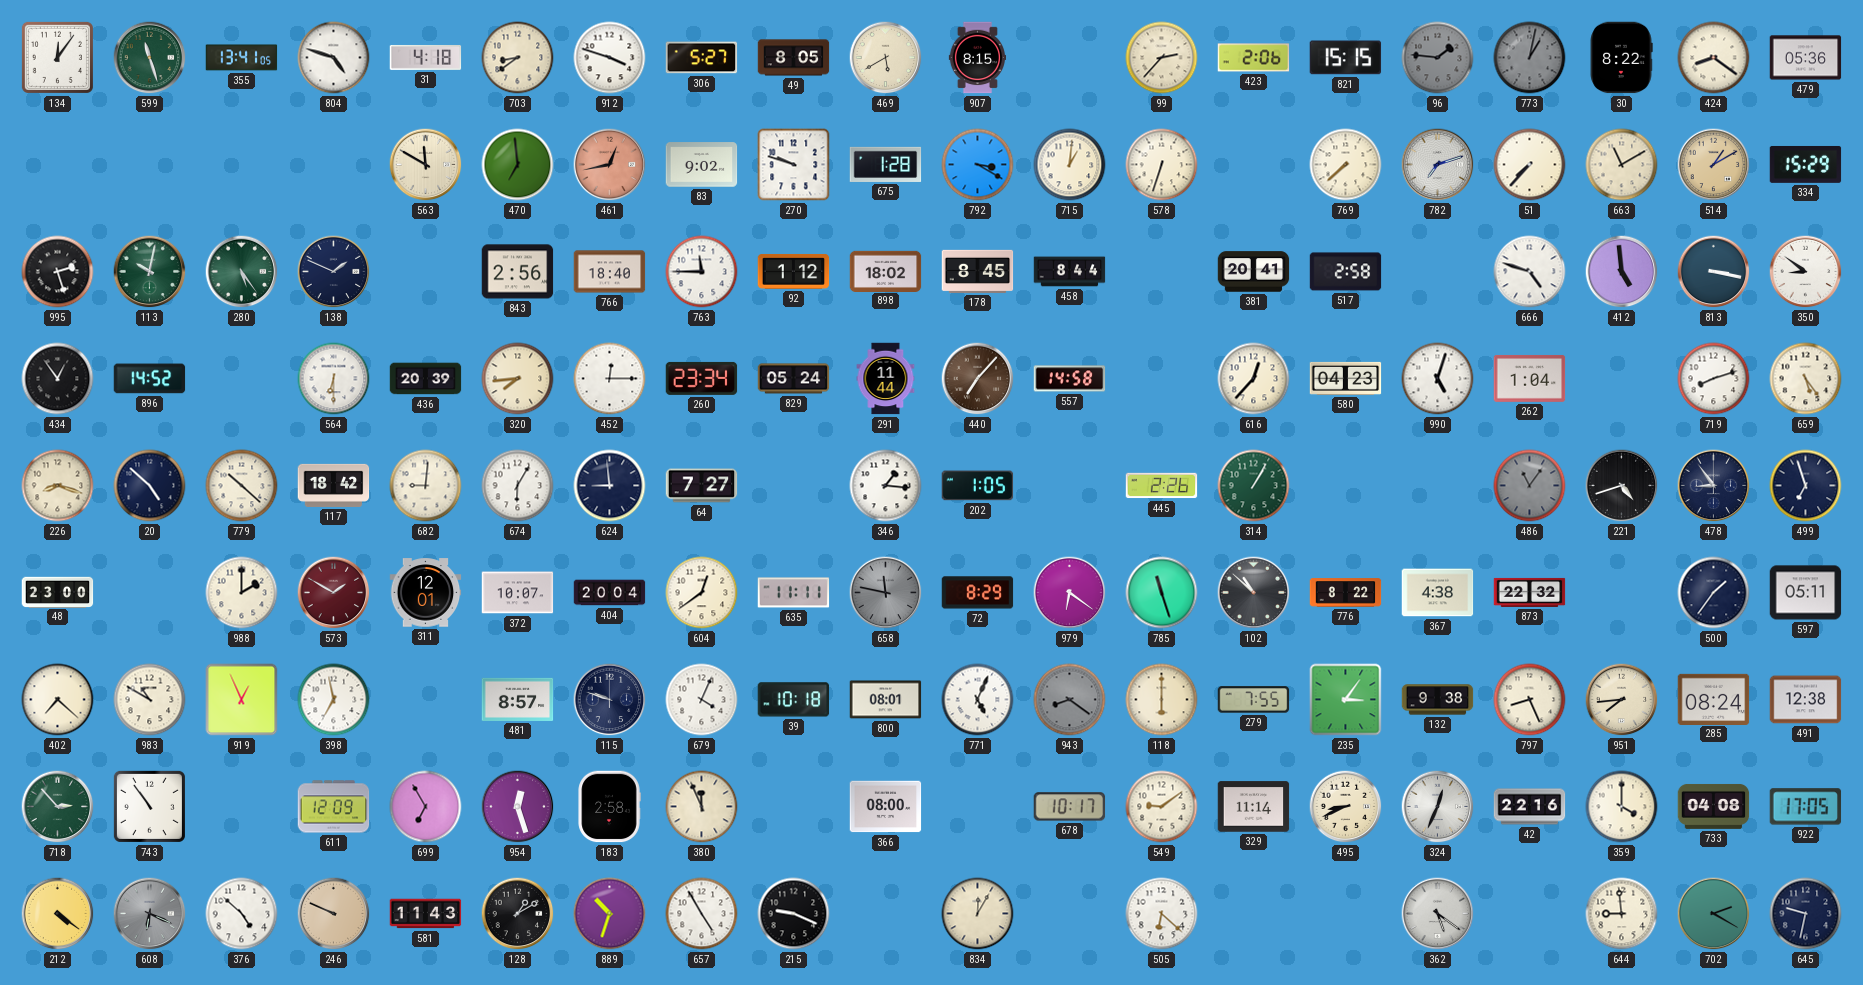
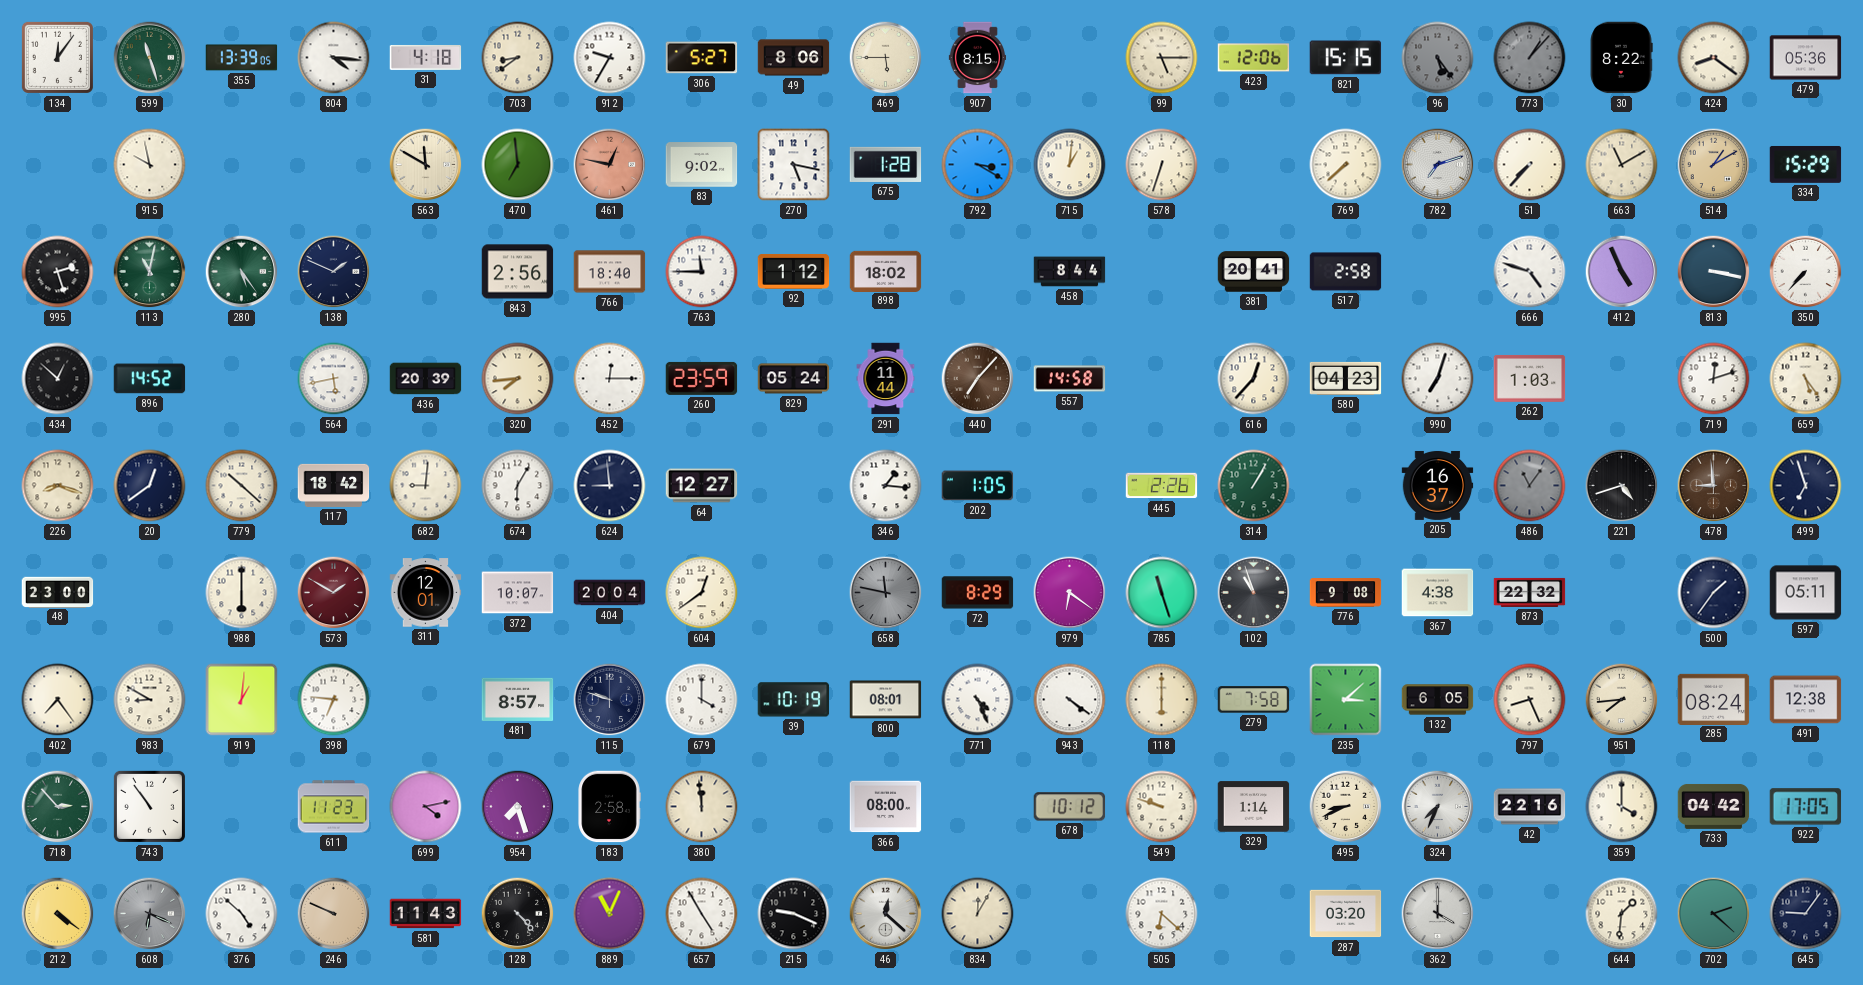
355: 13:41 -> 13:39 (242, 58)
804: 4:48 -> 4:16 (334, 58)
912: 3:48 -> 9:35 (610, 58)
49: 8:05 -> 8:06 (794, 58)
469: 5:40 -> 5:45 (886, 58)
99: 2:37 -> 5:15 (1162, 58)
423: 2:06 -> 12:06 (1254, 58)
96: 1:46 -> 5:24 (1438, 58)
773: 1:02 -> 1:07 (1530, 58)
915: none -> 9:58 (150, 165)
461: 12:43 -> 12:47 (610, 165)
270: 9:48 -> 5:17 (794, 165)
113: 10:02 -> 11:02 (150, 272)
178: 8:45 -> none (978, 271)
412: 4:59 -> 4:56 (1622, 272)
350: 8:51 -> 7:37 (1806, 272)
434: 12:54 -> 12:52 (58, 379)
564: 6:30 -> 5:43 (334, 379)
260: 23:34 -> 23:59 (702, 378)
990: 5:03 -> 7:03 (1438, 379)
262: 1:04 -> 1:03 (1530, 378)
719: 8:12 -> 12:12 (1714, 379)
20: 4:52 -> 12:39 (150, 486)
64: 7:27 -> 12:27 (702, 486)
205: none -> 16:37 (1438, 486)
478: 8:54 -> 8:59 (1714, 486)
478 dial: navy -> brown (1714, 486)
988: 2:00 -> 6:00 (242, 593)
635: 11:11 -> none (794, 593)
102: 10:52 -> 10:57 (1254, 593)
776: 8:22 -> 9:08 (1346, 593)
402: 7:22 -> 7:24 (58, 700)
983: 10:50 -> 8:50 (150, 700)
919: 12:56 -> 1:01 (242, 700)
398: 6:58 -> 6:46 (334, 700)
679: 4:04 -> 4:00 (702, 700)
39: 10:18 -> 10:19 (794, 700)
771: 5:04 -> 4:26 (978, 700)
943: 8:21 -> 4:21 (1070, 700)
943 dial: grey -> white (1070, 700)
279: 7:55 -> 7:58 (1254, 700)
235: 3:06 -> 3:08 (1346, 700)
132: 9:38 -> 6:05 (1438, 700)
611: 12:09 -> 11:23 (334, 807)
699: 6:55 -> 4:13 (426, 807)
954: 12:27 -> 7:27 (518, 807)
380: 11:56 -> 11:59 (702, 807)
678: 10:17 -> 10:12 (1070, 807)
549: 9:09 -> 9:48 (1162, 807)
329: 11:14 -> 1:14 (1254, 807)
324: 12:34 -> 7:34 (1438, 807)
733: 04:08 -> 04:42 (1714, 806)
128: 1:10 -> 4:23 (518, 914)
889: 10:33 -> 11:04 (610, 914)
46: none -> 12:22 (886, 914)
287: none -> 03:20 (1346, 914)
362: 5:21 -> 4:00 (1438, 914)
644: 8:59 -> 1:31 (1622, 914)
702: 2:20 -> 2:22 (1714, 914)
645: 9:32 -> 9:06 (1806, 914)
